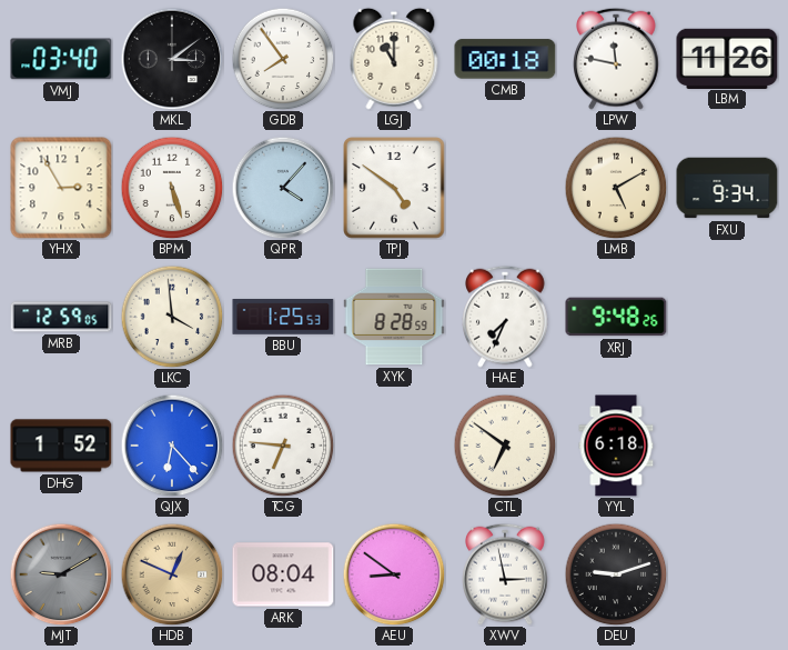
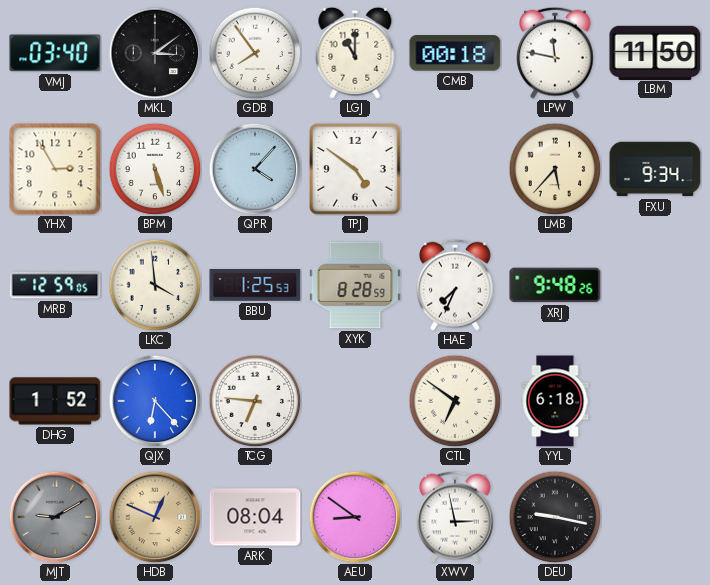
LBM: 11:26 -> 11:50 (655, 52)
LMB: 5:10 -> 5:37 (555, 169)
DEU: 9:12 -> 9:17 (555, 517)
